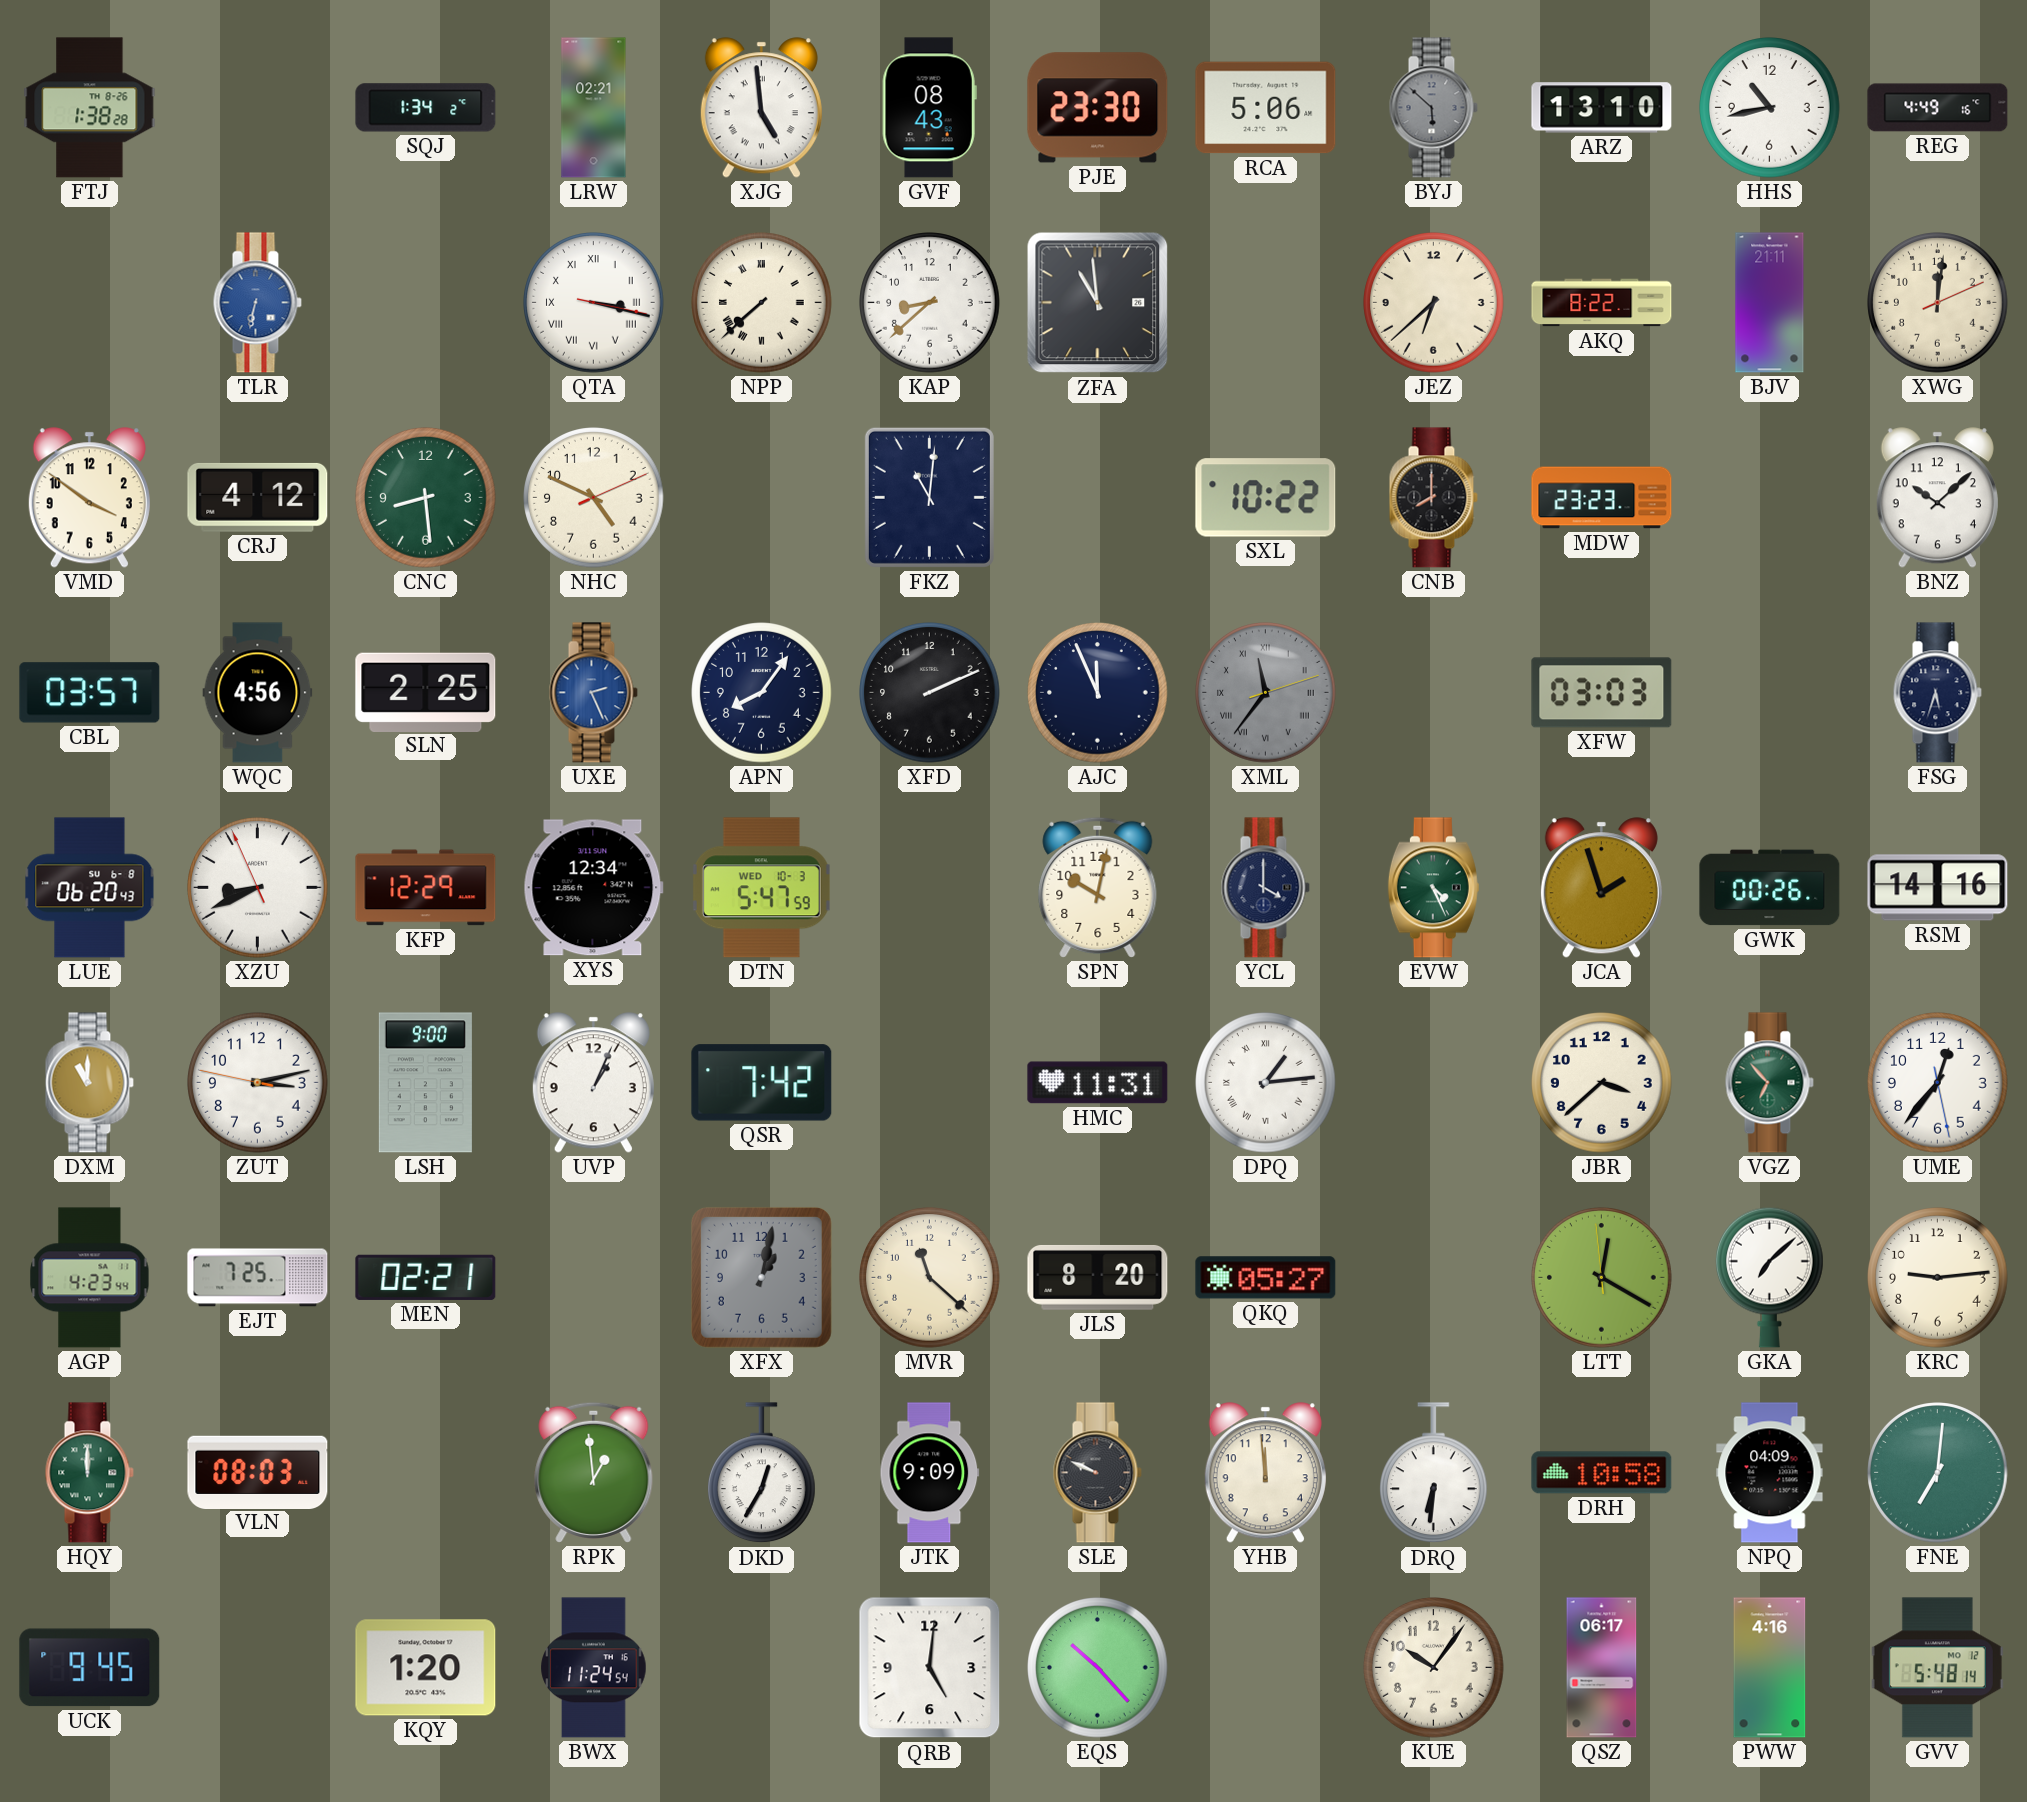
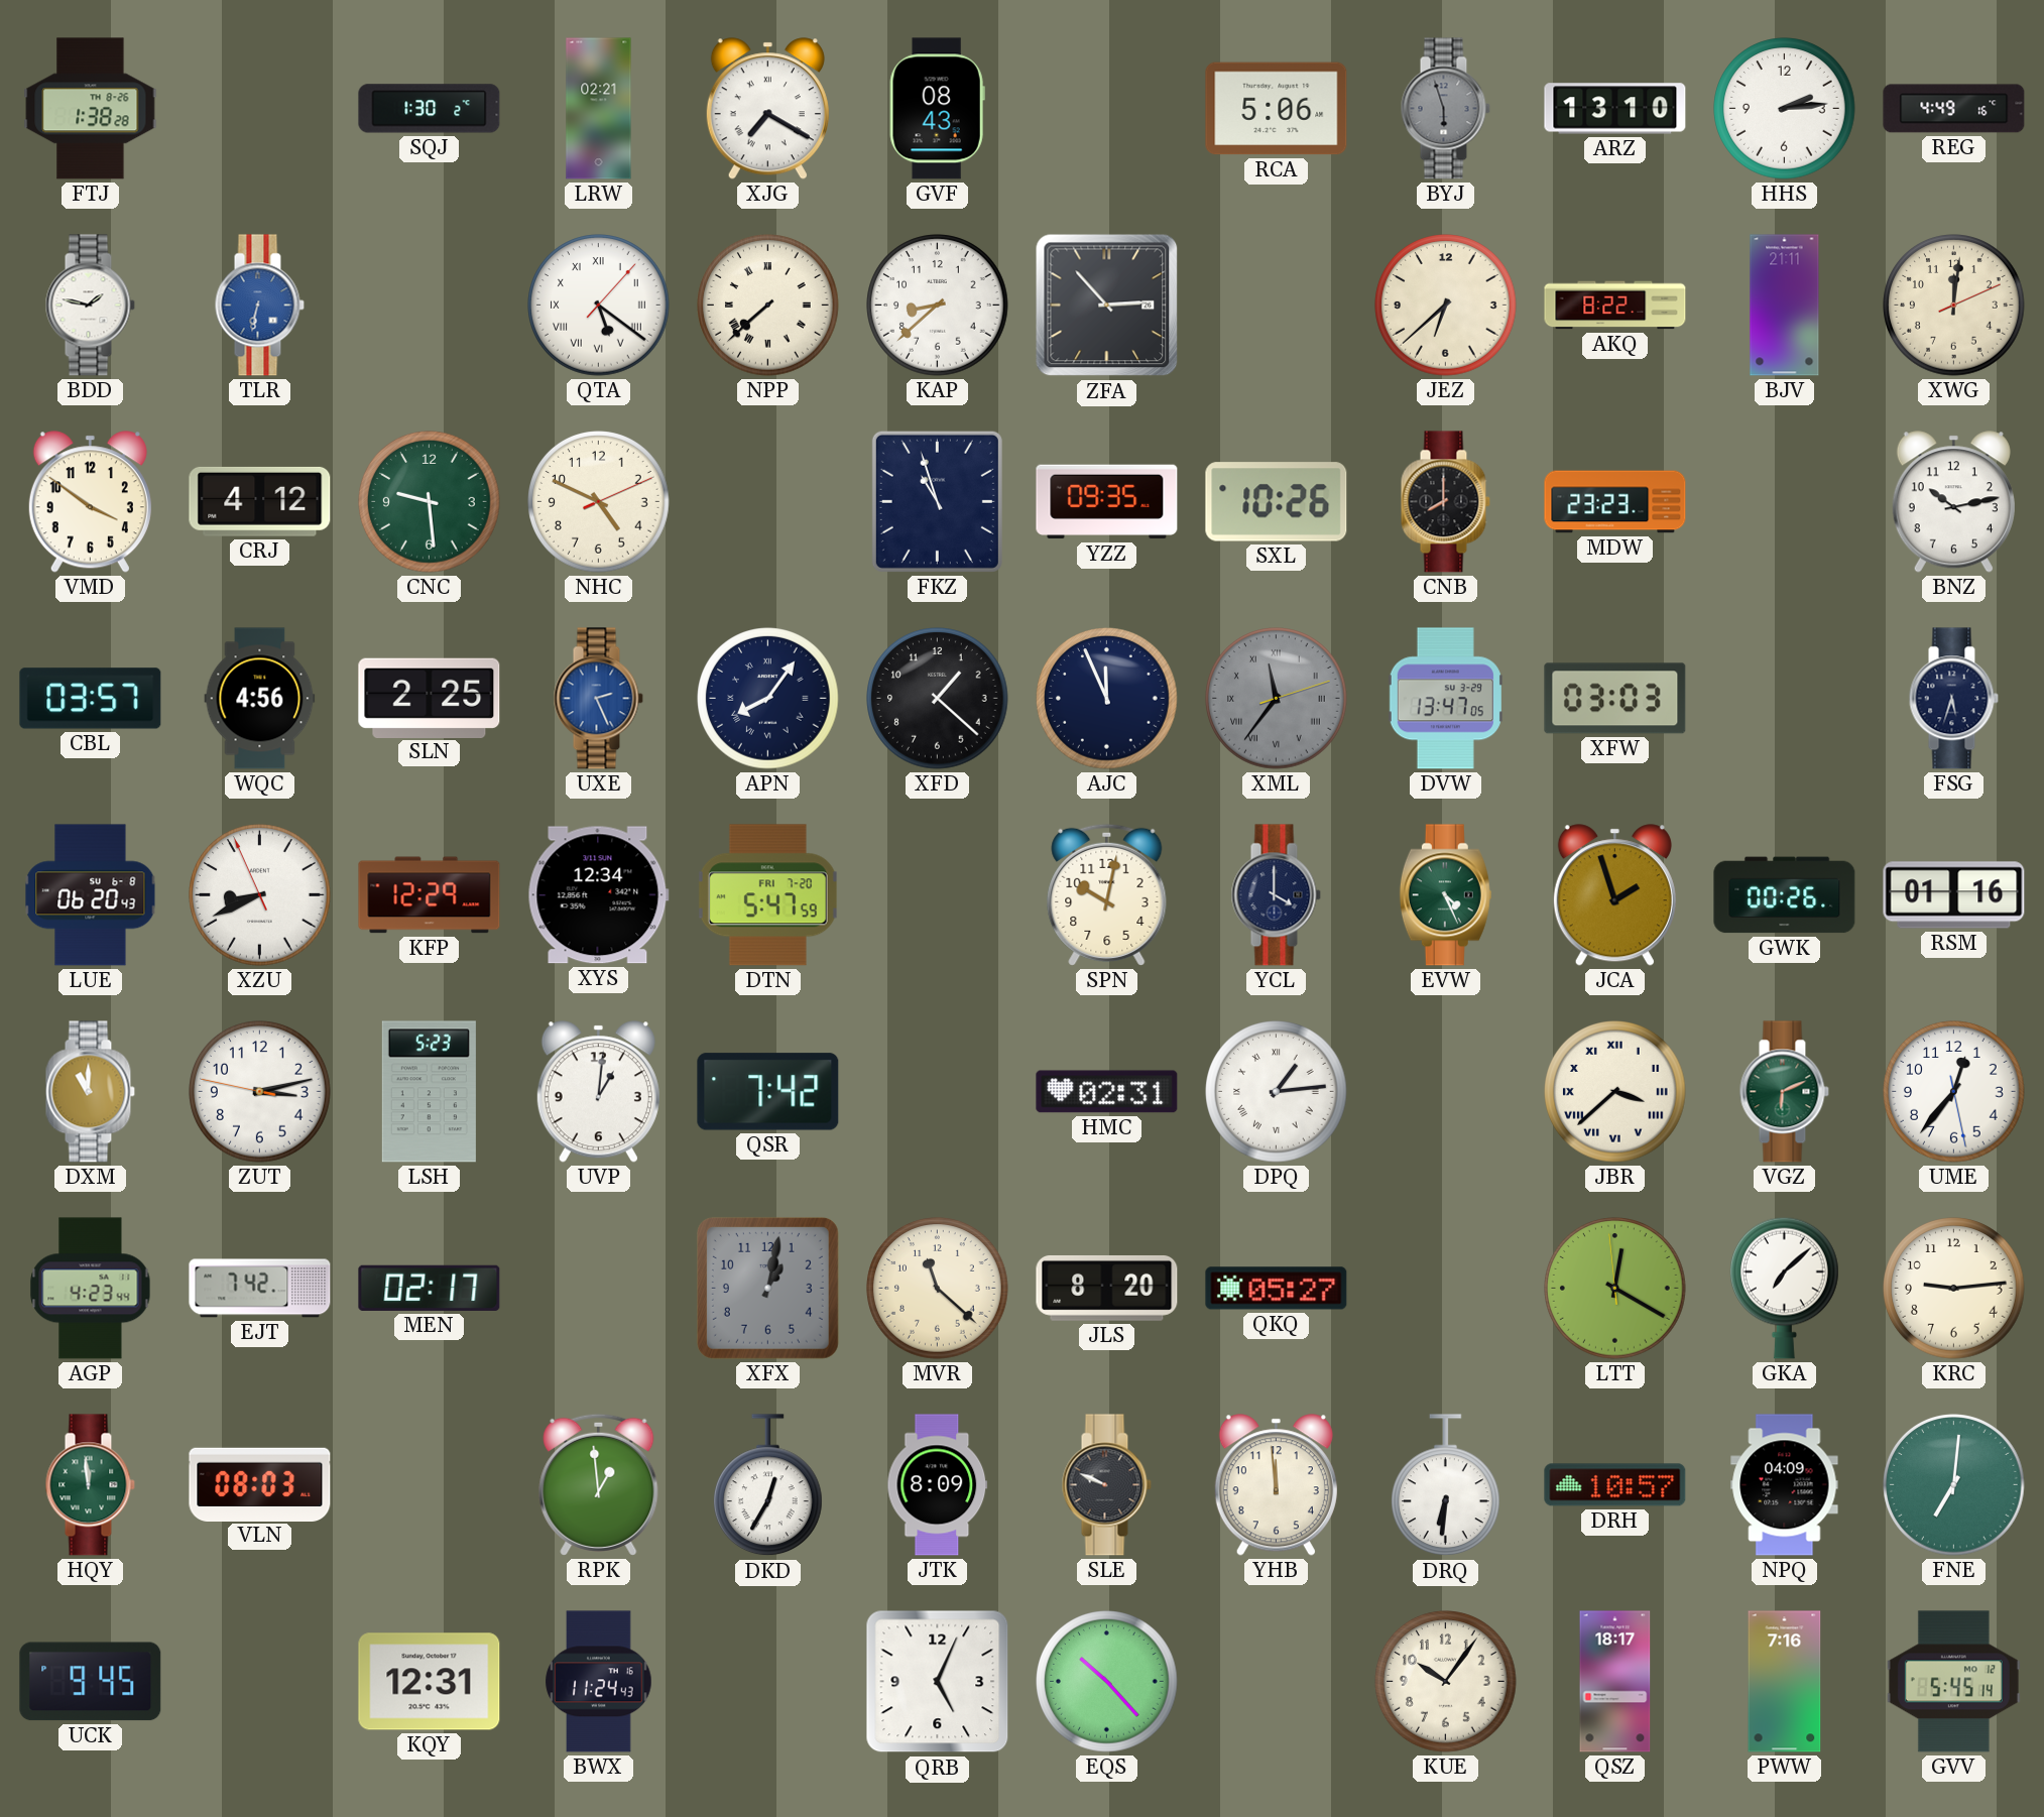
SQJ: 1:34 -> 1:30 (430, 109)
XJG: 4:59 -> 7:20 (767, 109)
PJE: 23:30 -> none (1098, 108)
BYJ: 5:52 -> 5:57 (1445, 109)
HHS: 10:43 -> 2:14 (1785, 109)
BDD: none -> 1:47 (90, 306)
QTA: 3:17 -> 5:21 (599, 306)
ZFA: 10:59 -> 2:53 (1107, 306)
CNC: 8:29 -> 9:29 (430, 502)
FKZ: 11:01 -> 10:57 (937, 501)
YZZ: none -> 09:35 (1107, 502)
SXL: 10:22 -> 10:26 (1277, 502)
BNZ: 10:08 -> 10:13 (1953, 502)
APN numerals: Arabic -> Roman (768, 699)
XFD: 2:11 -> 1:22 (938, 699)
DVW: none -> 13:47 (1445, 699)
DTN date: WED 10-3 -> FRI 7-20 (767, 895)
RSM: 14:16 -> 01:16 (1954, 895)
LSH: 9:00 -> 5:23 (429, 1092)
UVP: 1:04 -> 1:01 (598, 1092)
HMC: 11:31 -> 02:31 (1107, 1092)
JBR numerals: Arabic -> Roman (1615, 1092)
VGZ: 6:53 -> 6:11 (1784, 1092)
EJT: 7:25 -> 7:42 (260, 1289)
MEN: 02:21 -> 02:17 (430, 1288)
HQY: 12:00 -> 11:59 (90, 1485)
JTK: 9:09 -> 8:09 (938, 1485)
DRH: 10:58 -> 10:57 (1615, 1485)
KQY: 1:20 -> 12:31 (430, 1682)
BWX: 11:24:54 -> 11:24:43 (599, 1682)
QRB: 5:01 -> 5:04 (938, 1682)
QSZ: 06:17 -> 18:17 (1615, 1682)
PWW: 4:16 -> 7:16 (1785, 1682)
GVV: 5:48 -> 5:45 (1953, 1682)
